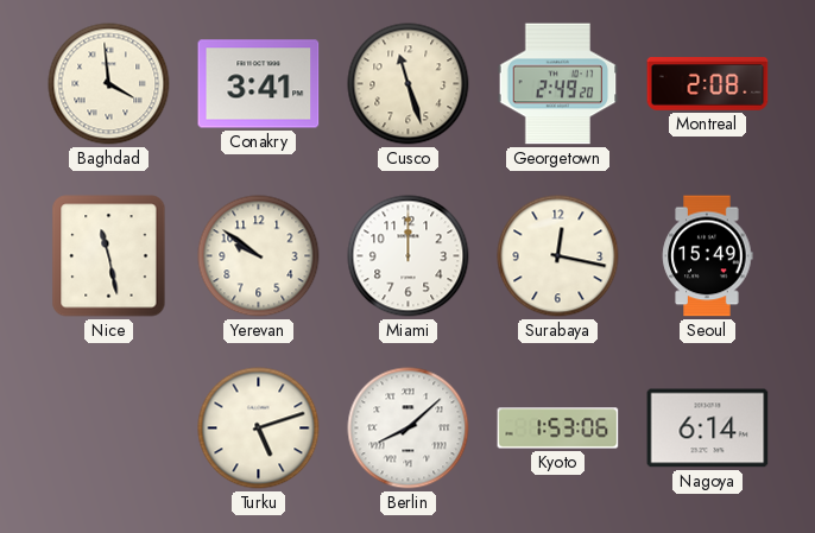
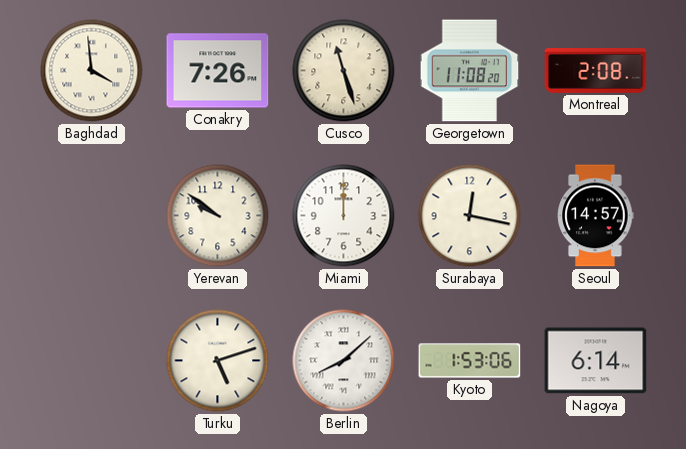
Conakry: 3:41 -> 7:26 (218, 71)
Georgetown: 2:49 -> 11:08 (470, 71)
Nice: 11:28 -> none (109, 256)
Seoul: 15:49 -> 14:57 (596, 216)
